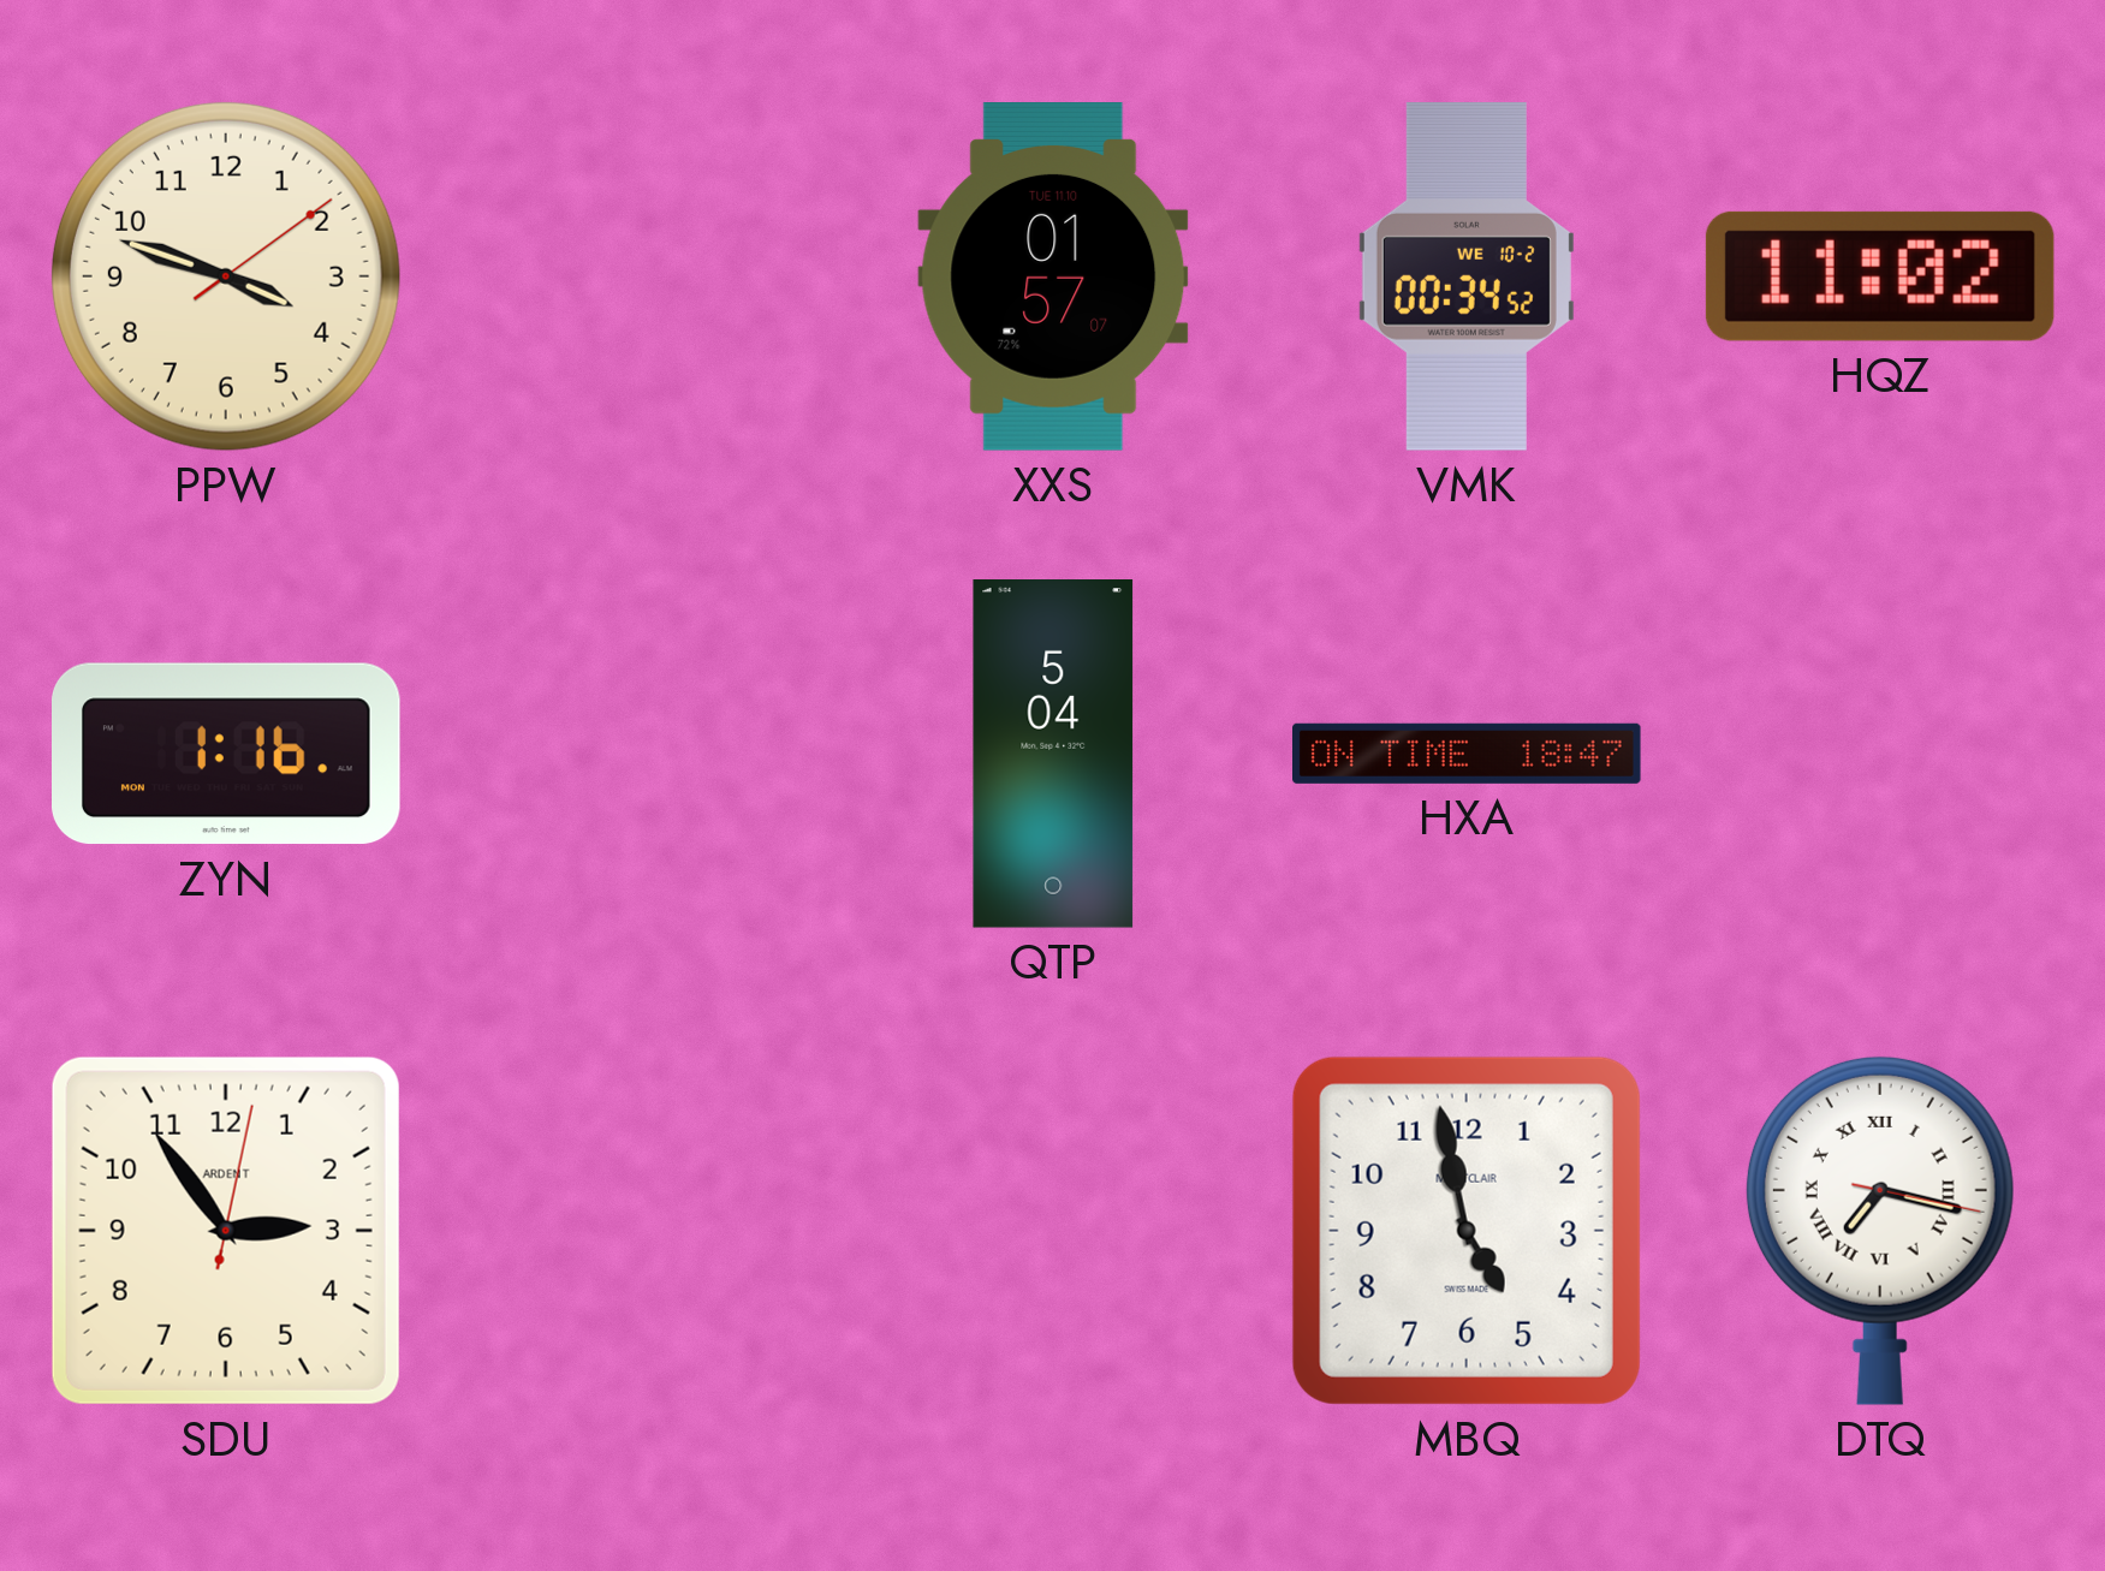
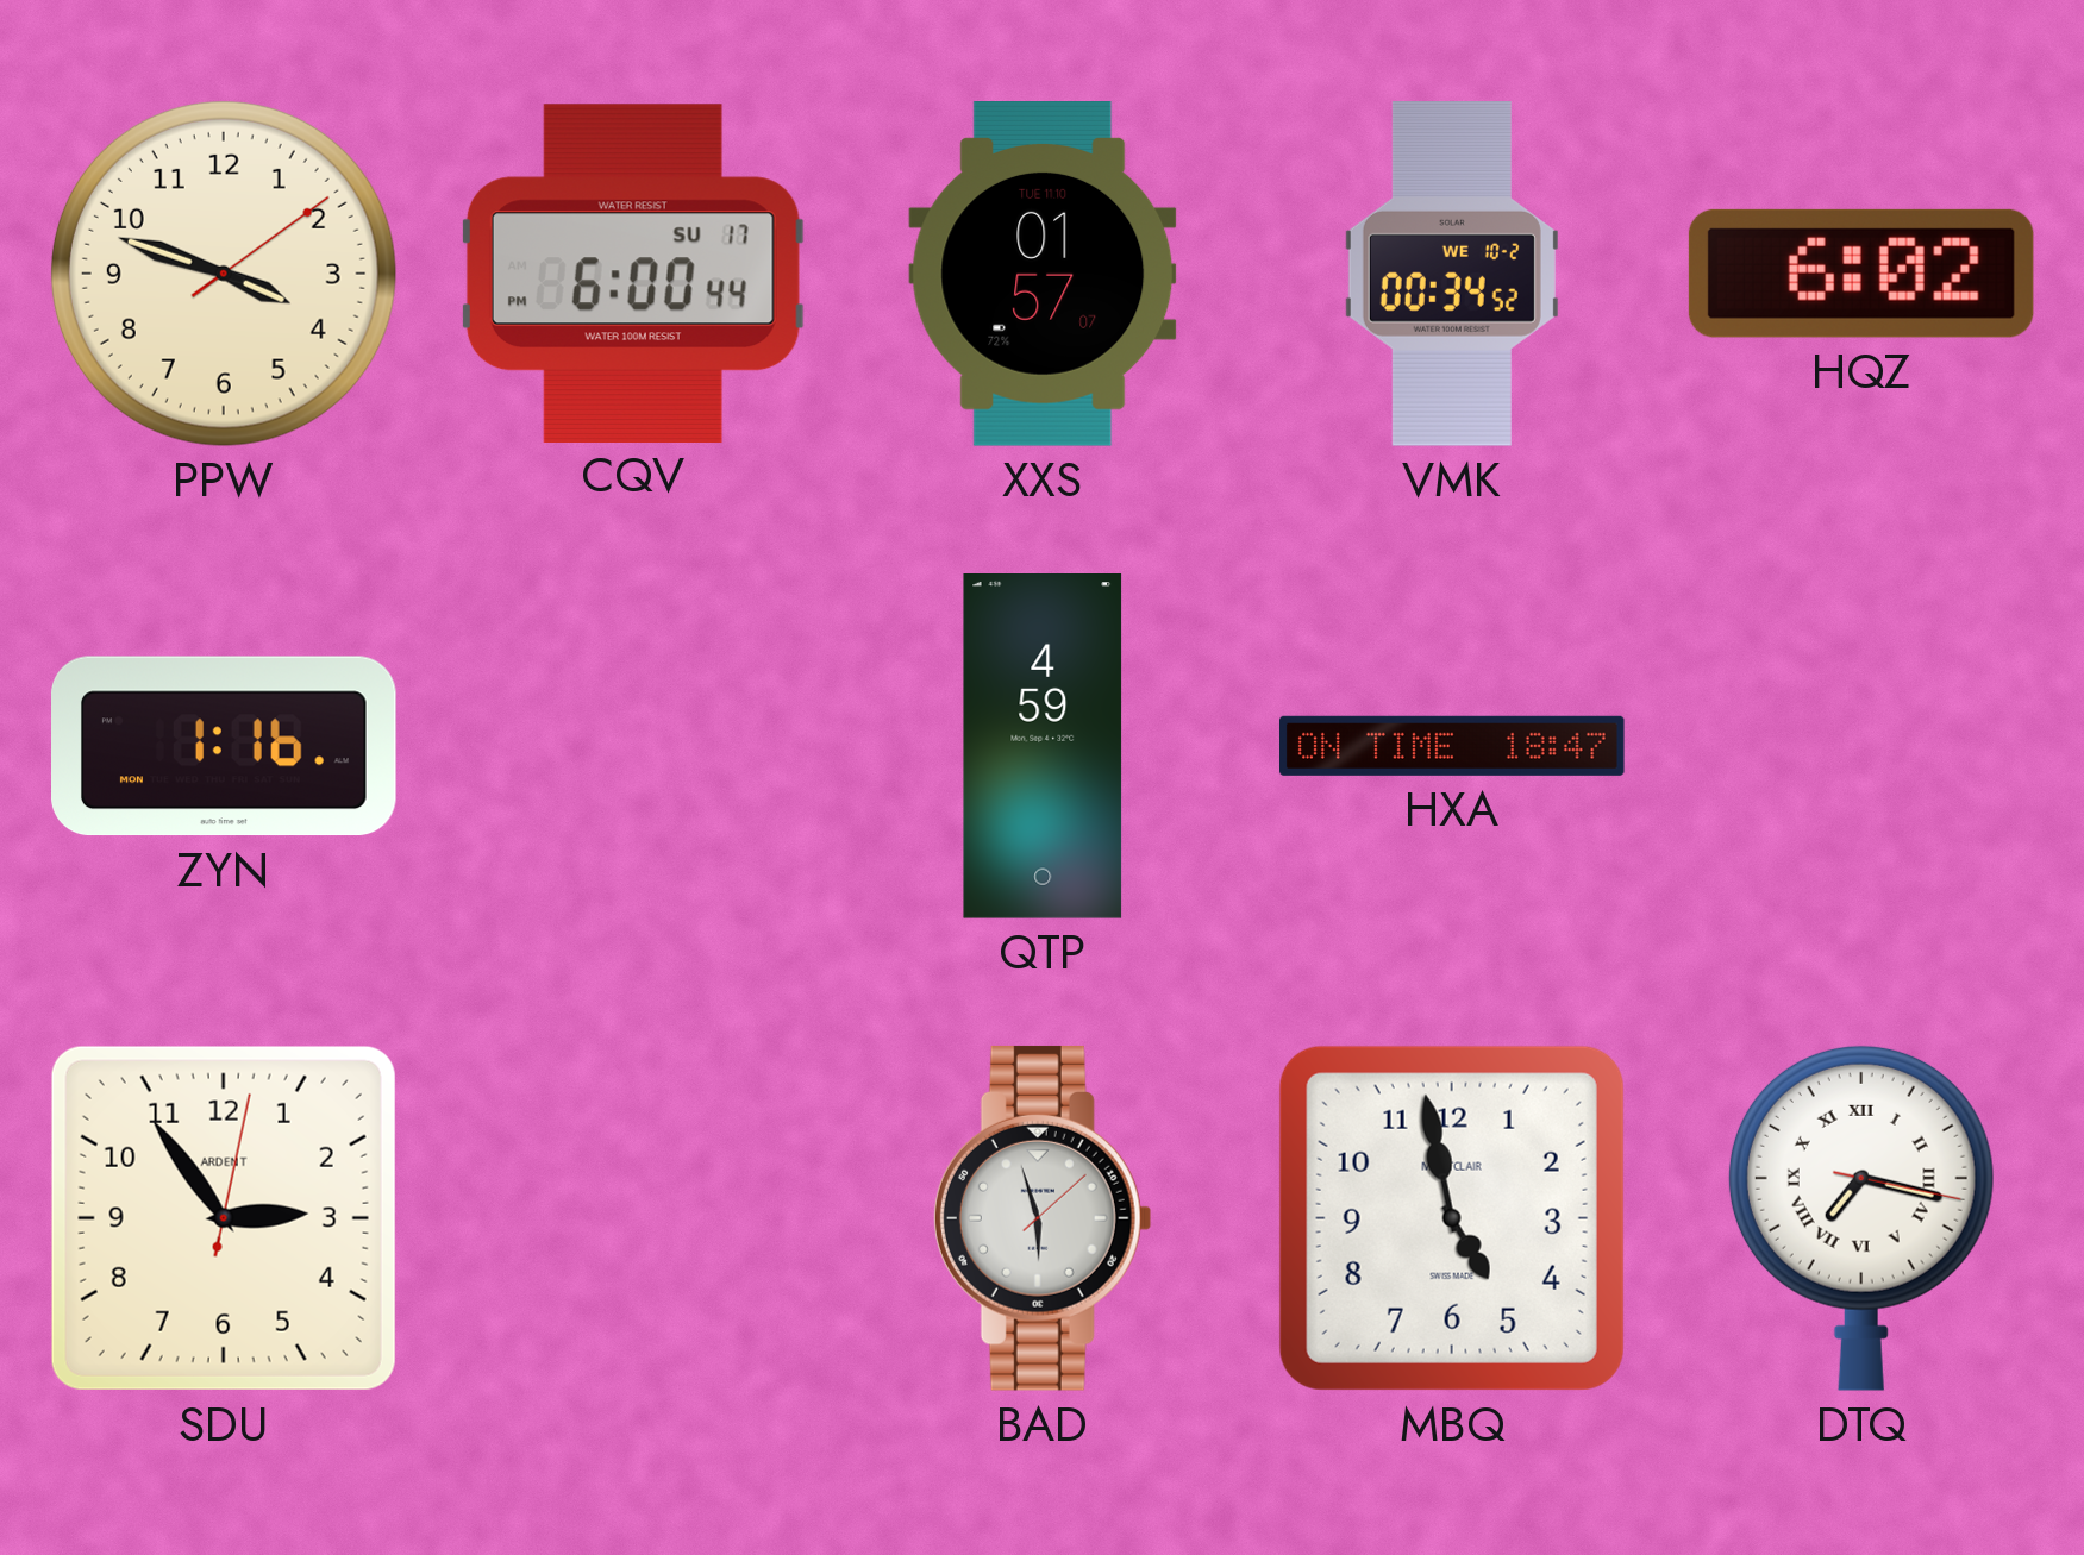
CQV: none -> 6:00 (633, 272)
HQZ: 11:02 -> 6:02 (1861, 274)
QTP: 5:04 -> 4:59 (1043, 747)
BAD: none -> 5:57 (1043, 1218)
